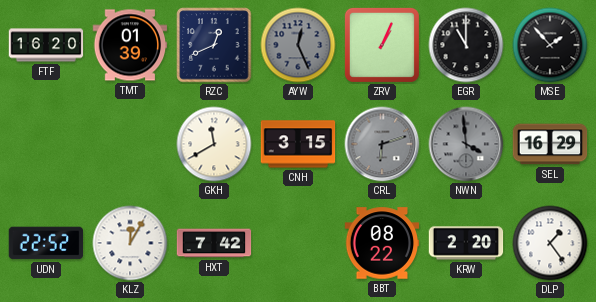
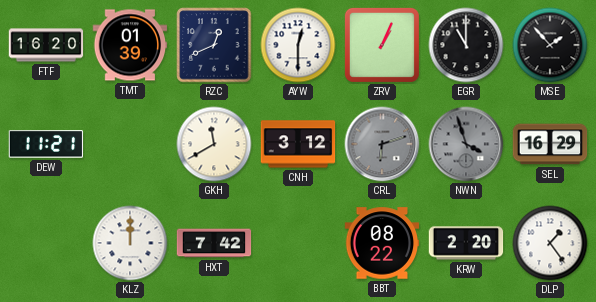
AYW: 12:26 -> 12:30 (298, 45)
AYW dial: grey -> white (298, 45)
DEW: none -> 11:21 (46, 144)
CNH: 3:15 -> 3:12 (298, 144)
NWN: 3:59 -> 3:57 (466, 144)
UDN: 22:52 -> none (46, 243)
KLZ: 12:05 -> 12:00 (130, 243)
